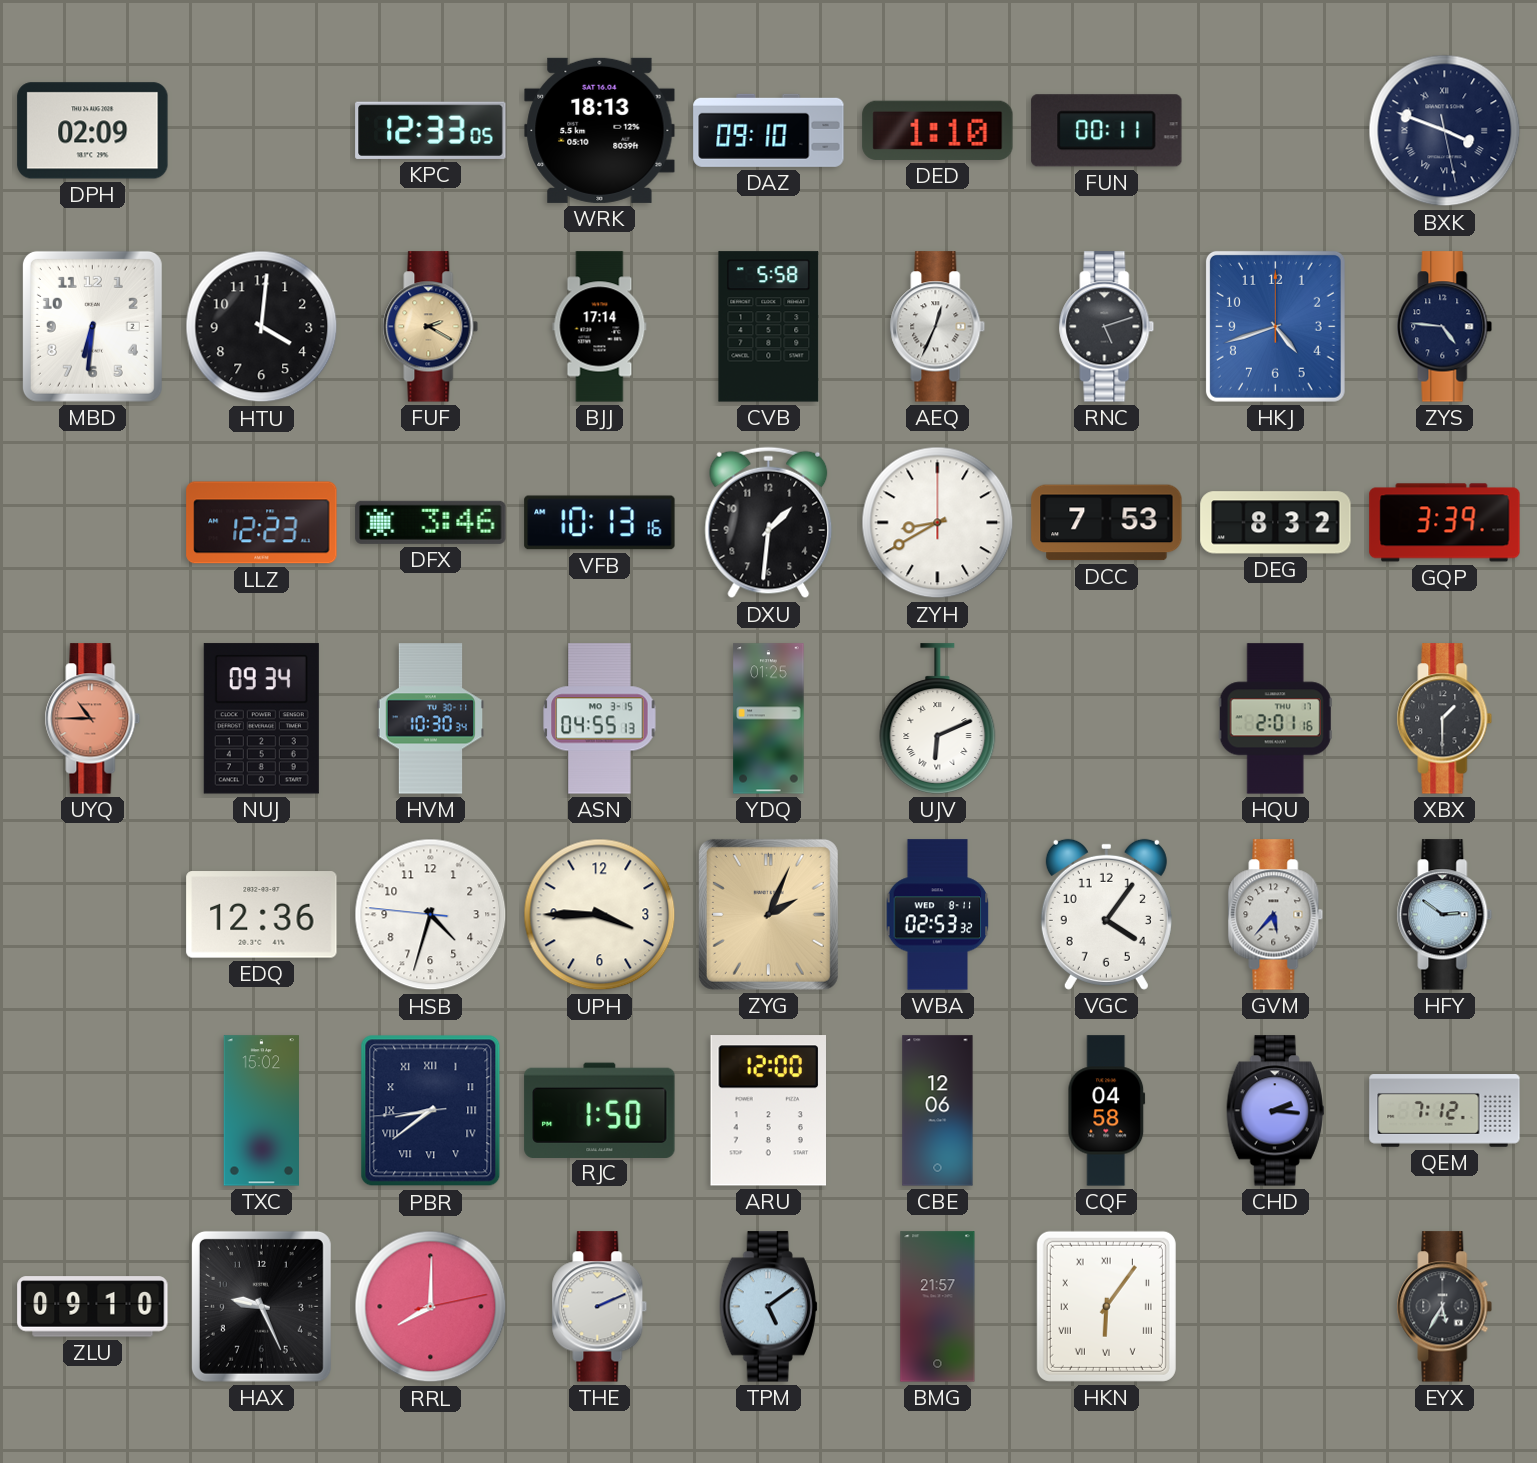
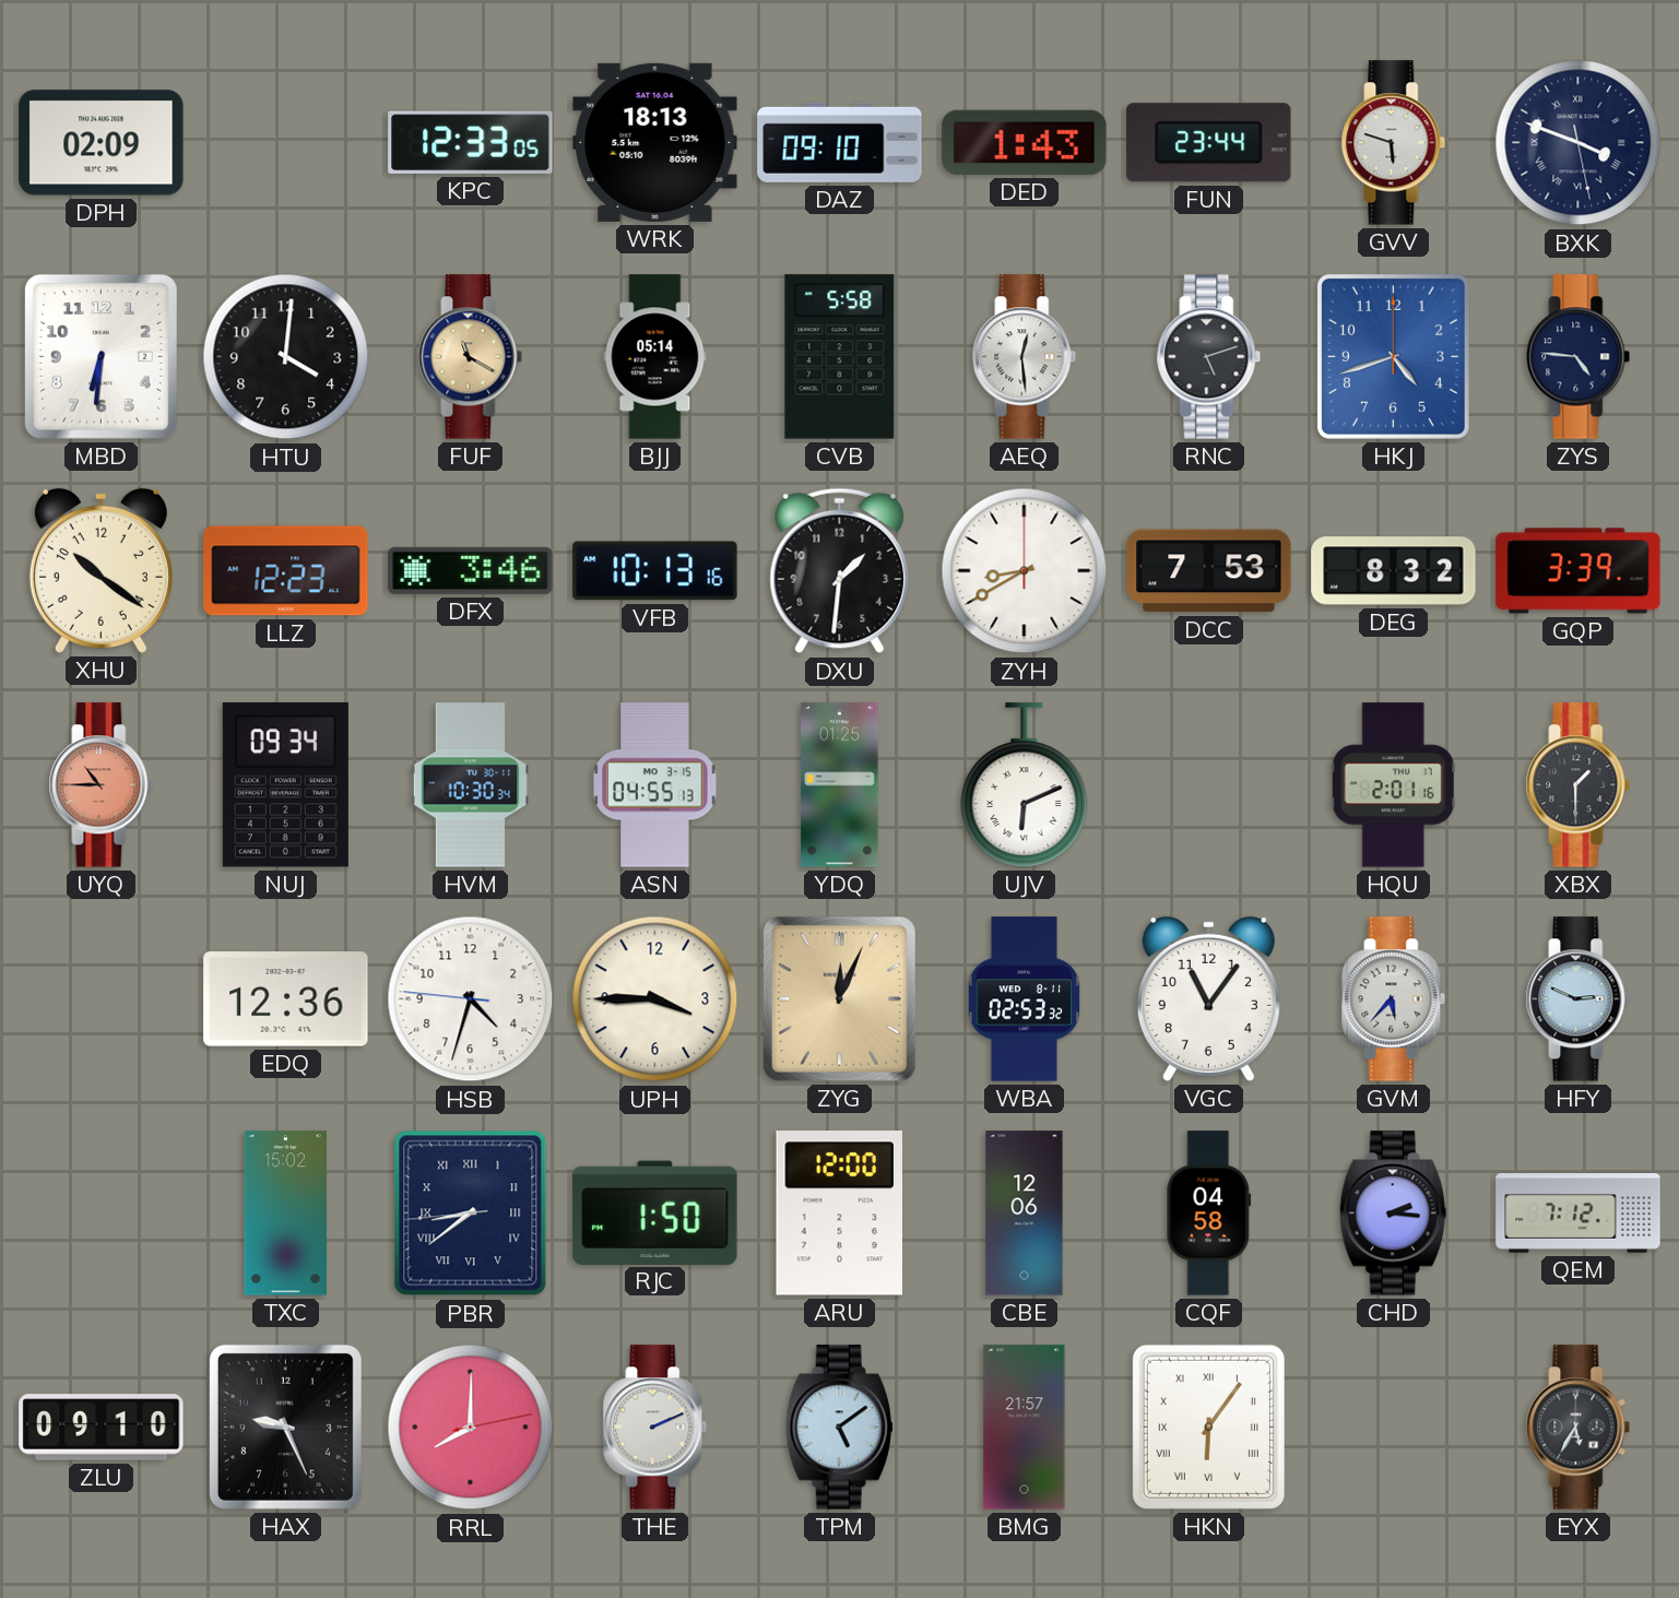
DED: 1:10 -> 1:43 (1025, 142)
FUN: 00:11 -> 23:44 (1209, 143)
GVV: none -> 5:48 (1394, 143)
FUF: 2:20 -> 11:20 (471, 357)
BJJ: 17:14 -> 05:14 (655, 357)
AEQ: 12:34 -> 12:29 (1025, 357)
XHU: none -> 10:21 (100, 570)
ZYG: 2:04 -> 12:04 (839, 998)
VGC: 4:06 -> 11:06 (1208, 998)
HFY: 2:51 -> 2:49 (1579, 999)
